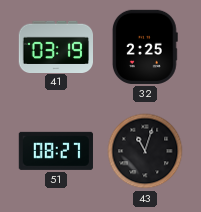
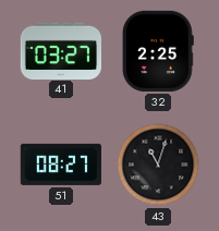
41: 03:19 -> 03:27 (60, 50)
